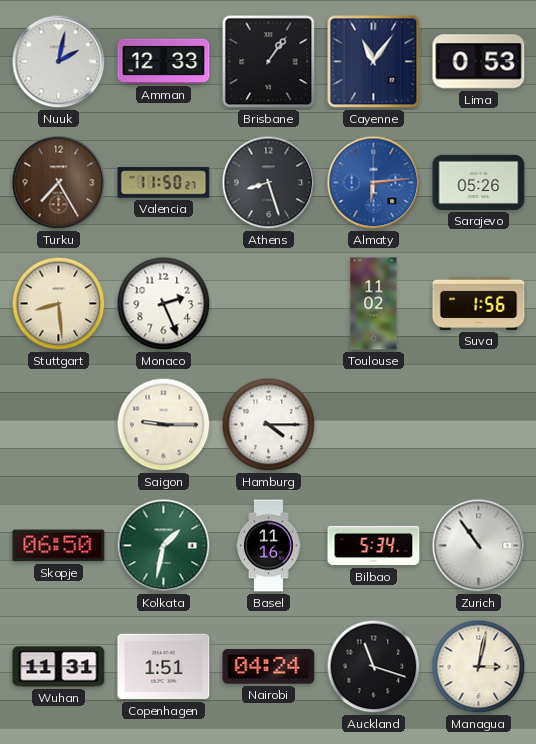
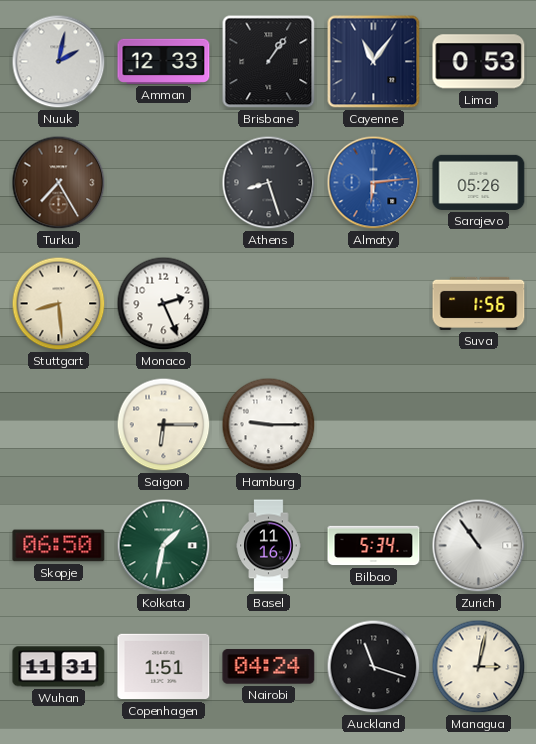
Valencia: 11:50 -> none (164, 183)
Toulouse: 11:02 -> none (374, 304)
Saigon: 9:15 -> 6:15 (164, 425)
Hamburg: 4:15 -> 9:15 (269, 425)
